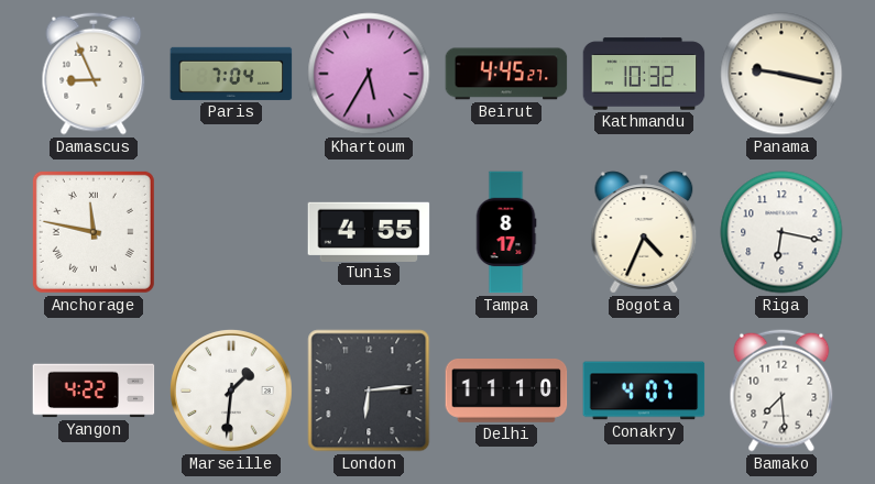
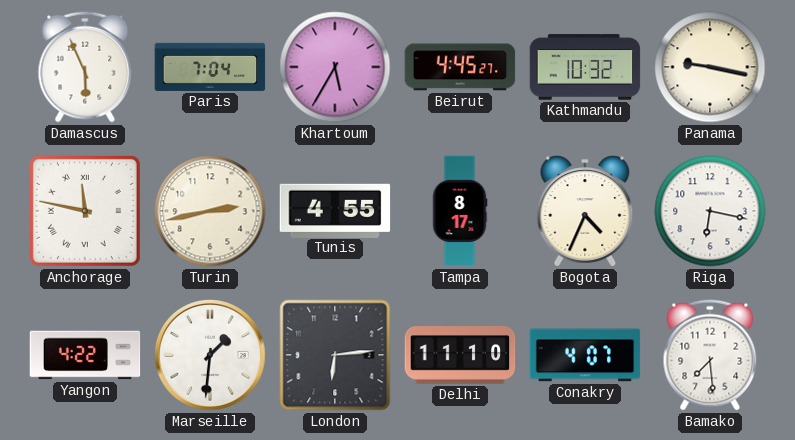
Damascus: 8:56 -> 5:56 (85, 67)
Turin: none -> 2:43 (210, 211)
